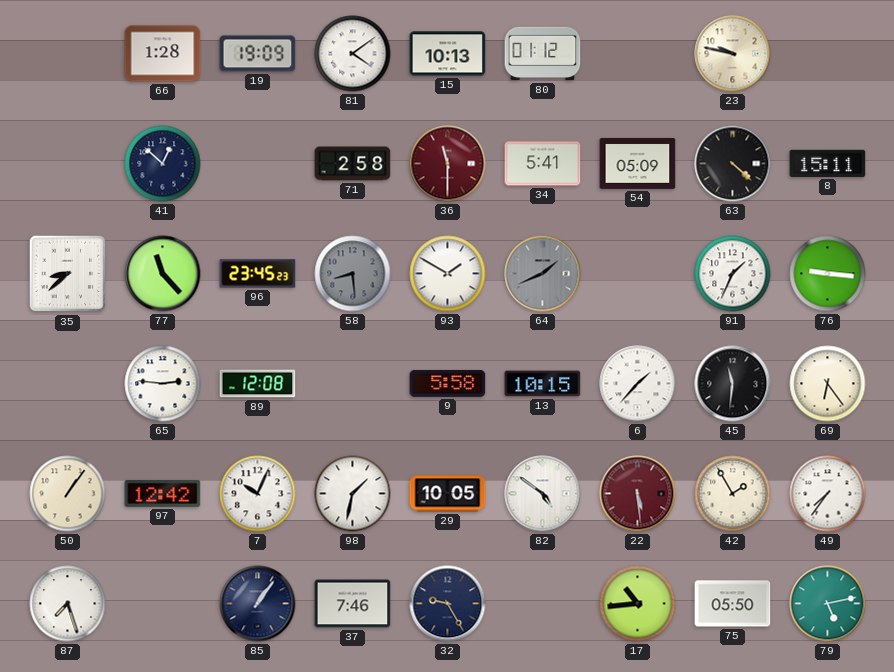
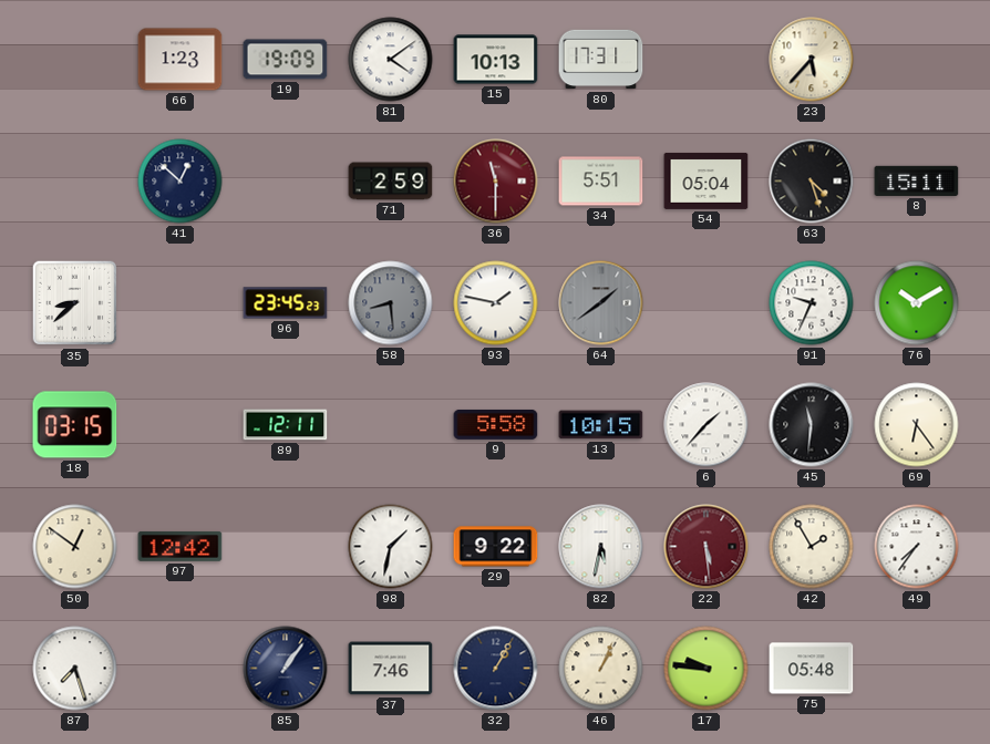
66: 1:28 -> 1:23 (181, 60)
80: 01:12 -> 17:31 (601, 60)
23: 9:47 -> 5:37 (812, 60)
71: 2:58 -> 2:59 (391, 182)
34: 5:41 -> 5:51 (601, 182)
54: 05:09 -> 05:04 (707, 180)
63: 4:22 -> 4:27 (812, 182)
77: 11:23 -> none (163, 274)
93: 1:50 -> 1:47 (496, 303)
64: 1:41 -> 1:39 (601, 303)
91: 1:34 -> 9:34 (812, 303)
76: 9:16 -> 10:10 (917, 303)
18: none -> 03:15 (75, 425)
65: 2:46 -> none (163, 384)
89: 12:08 -> 12:11 (286, 425)
50: 1:06 -> 12:51 (75, 547)
7: 10:04 -> none (258, 494)
29: 10:05 -> 9:22 (496, 547)
82: 4:51 -> 5:32 (601, 547)
32: 9:25 -> 1:05 (496, 669)
46: none -> 1:04 (601, 669)
17: 10:44 -> 9:46 (707, 669)
75: 05:50 -> 05:48 (812, 669)
79: 5:13 -> none (828, 604)
